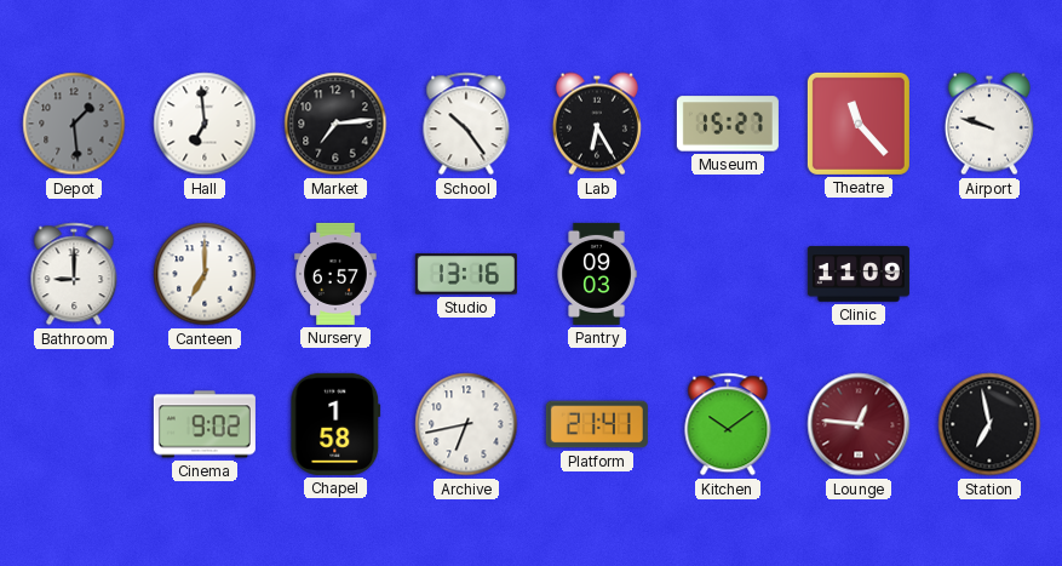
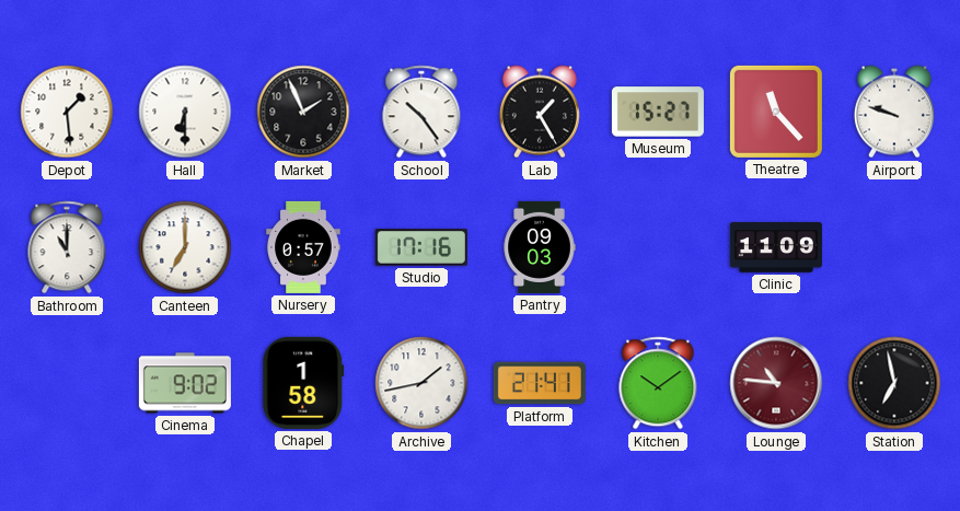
Depot dial: grey -> white (67, 112)
Hall: 6:59 -> 6:30 (185, 112)
Market: 7:14 -> 1:56 (303, 112)
Lab: 6:25 -> 1:25 (540, 112)
Bathroom: 9:00 -> 11:00 (67, 247)
Nursery: 6:57 -> 0:57 (303, 247)
Studio: 13:16 -> 17:16 (421, 247)
Archive: 6:43 -> 1:43 (421, 383)
Lounge: 12:46 -> 10:46 (776, 383)
